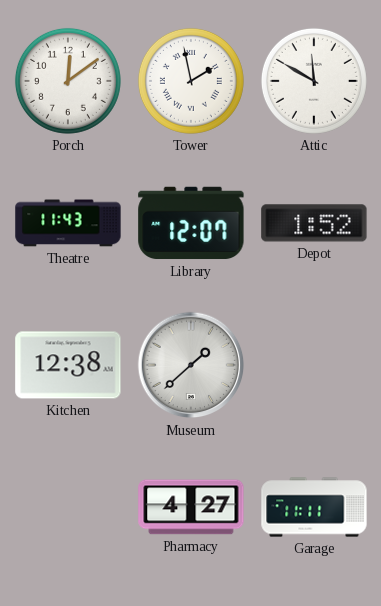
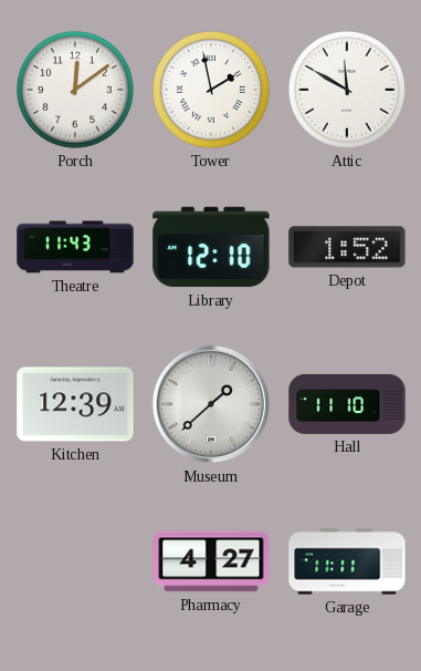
Library: 12:07 -> 12:10 (211, 247)
Kitchen: 12:38 -> 12:39 (75, 404)
Hall: none -> 11:10 (347, 404)
